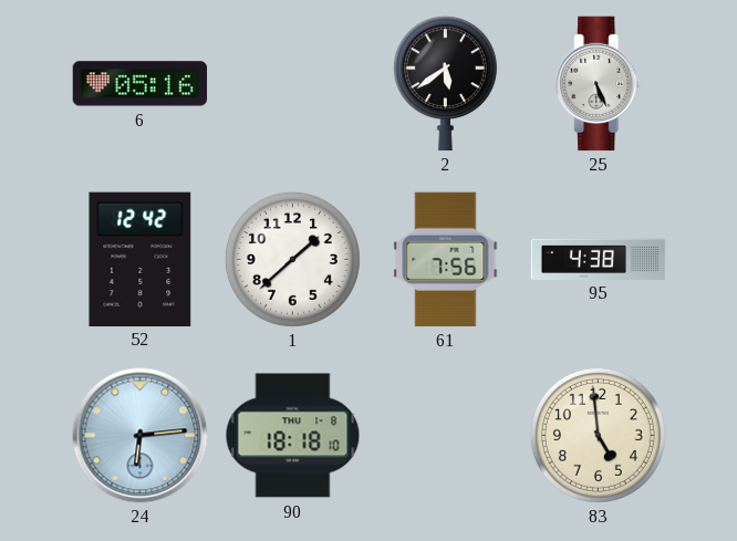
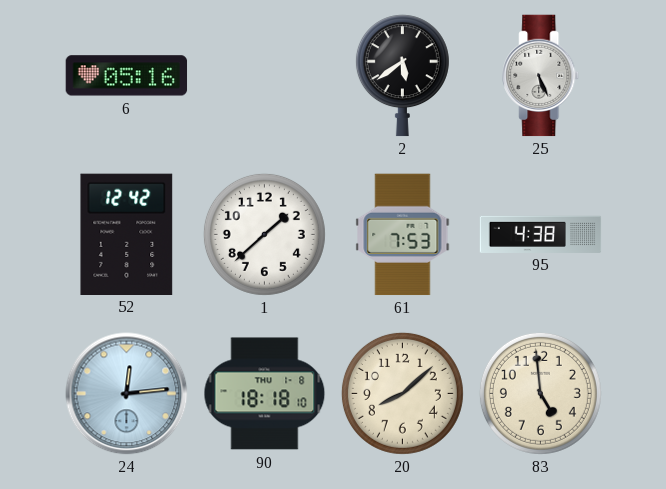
61: 7:56 -> 7:53 (403, 235)
24: 6:14 -> 12:14 (127, 394)
20: none -> 8:08 (402, 393)
